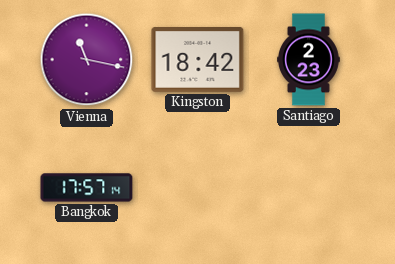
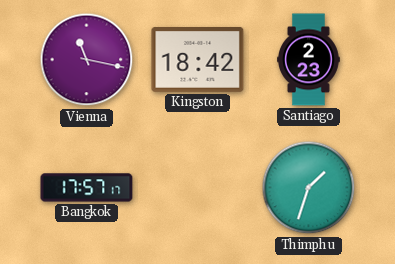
Bangkok: 17:57:14 -> 17:57:17 (87, 188)
Thimphu: none -> 1:33 (309, 188)
